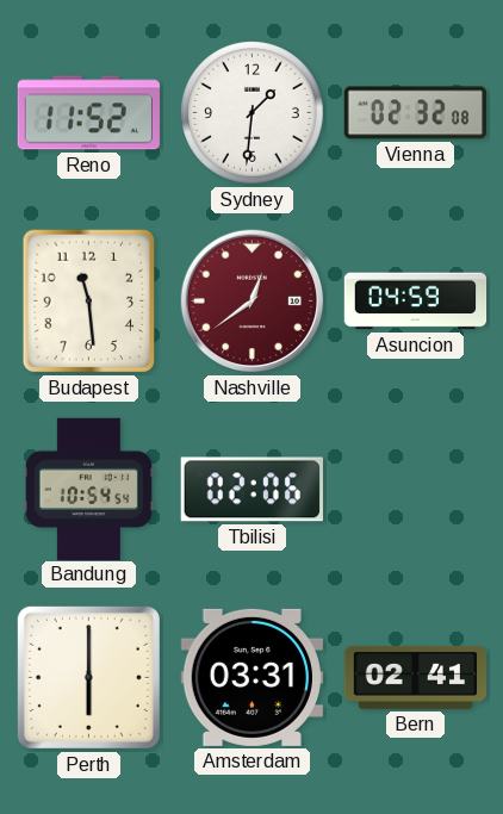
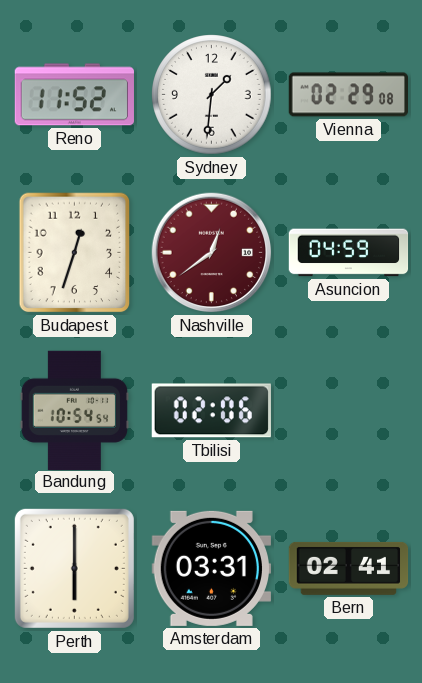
Vienna: 02:32 -> 02:29 (348, 95)
Budapest: 11:29 -> 12:33 (75, 253)
